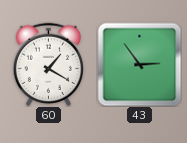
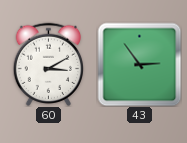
60: 1:20 -> 3:10 (48, 64)
